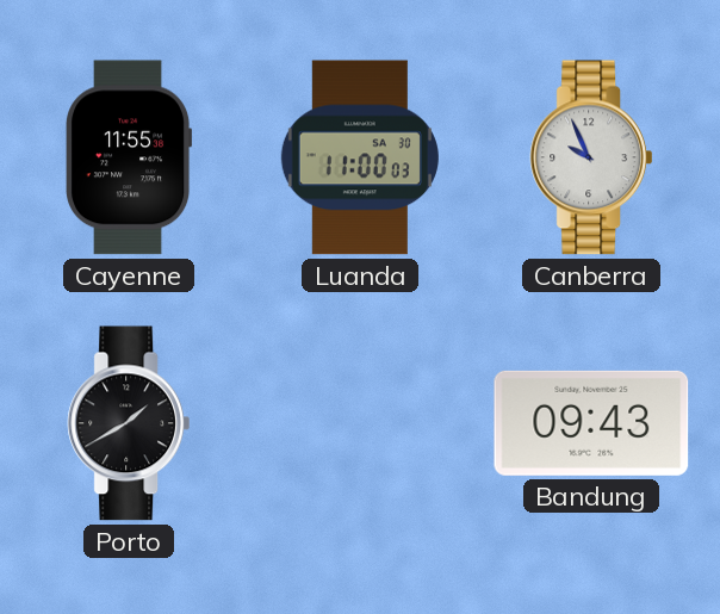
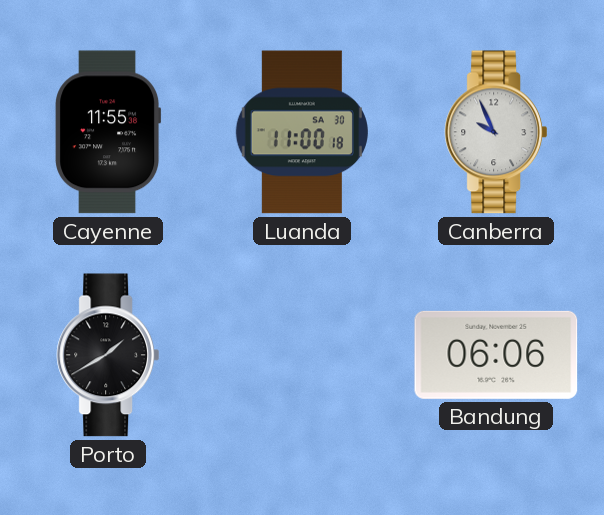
Luanda: 11:00:03 -> 11:00:18 (302, 132)
Bandung: 09:43 -> 06:06 (496, 355)
